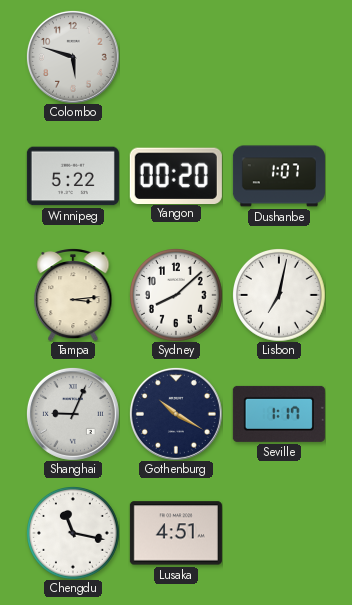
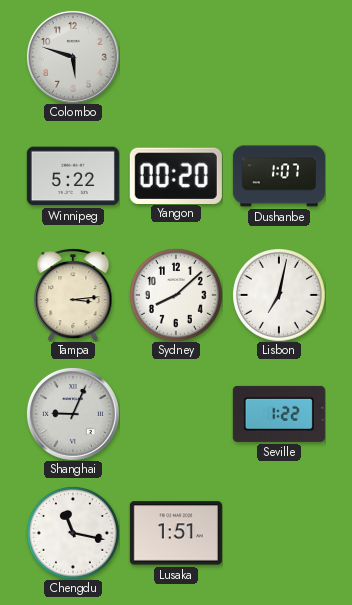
Gothenburg: 10:20 -> none (176, 414)
Seville: 1:17 -> 1:22 (279, 414)
Lusaka: 4:51 -> 1:51 (176, 533)
